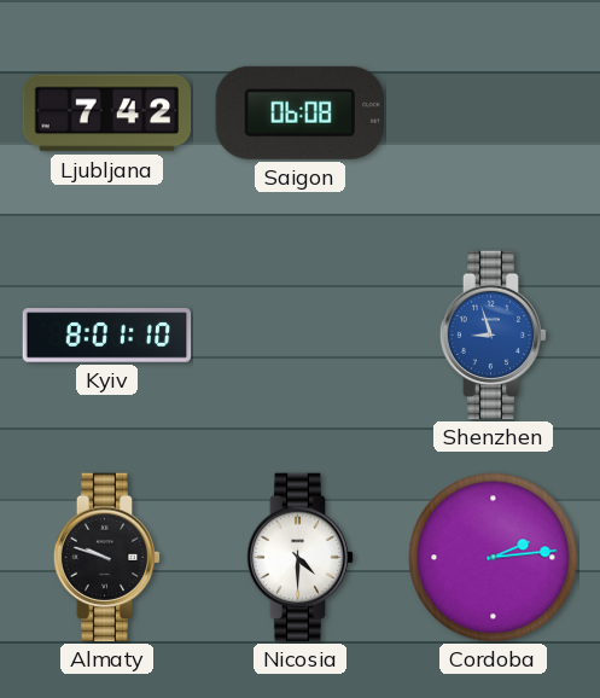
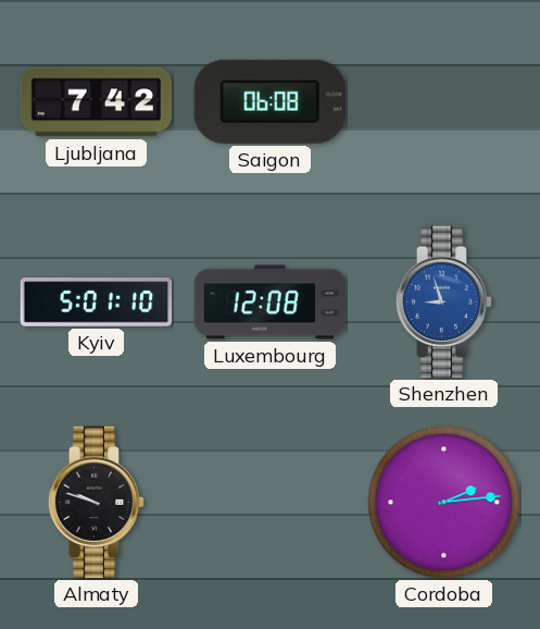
Kyiv: 8:01 -> 5:01 (97, 303)
Luxembourg: none -> 12:08 (271, 303)
Nicosia: 4:30 -> none (301, 558)
